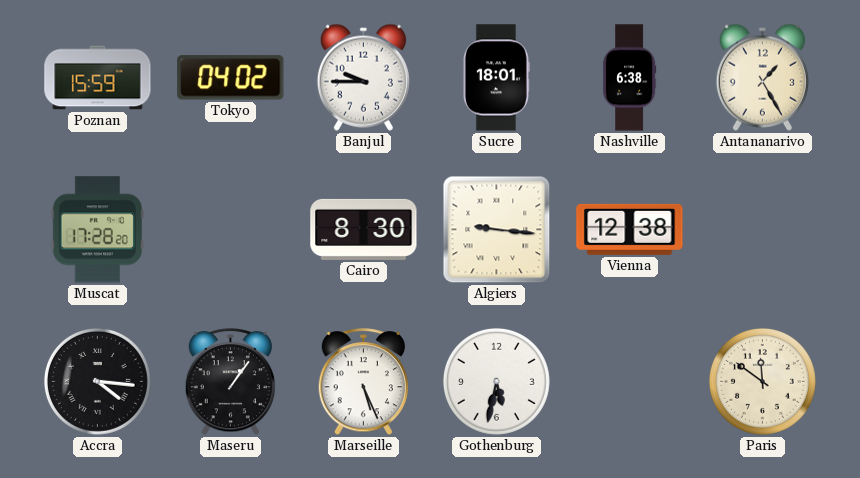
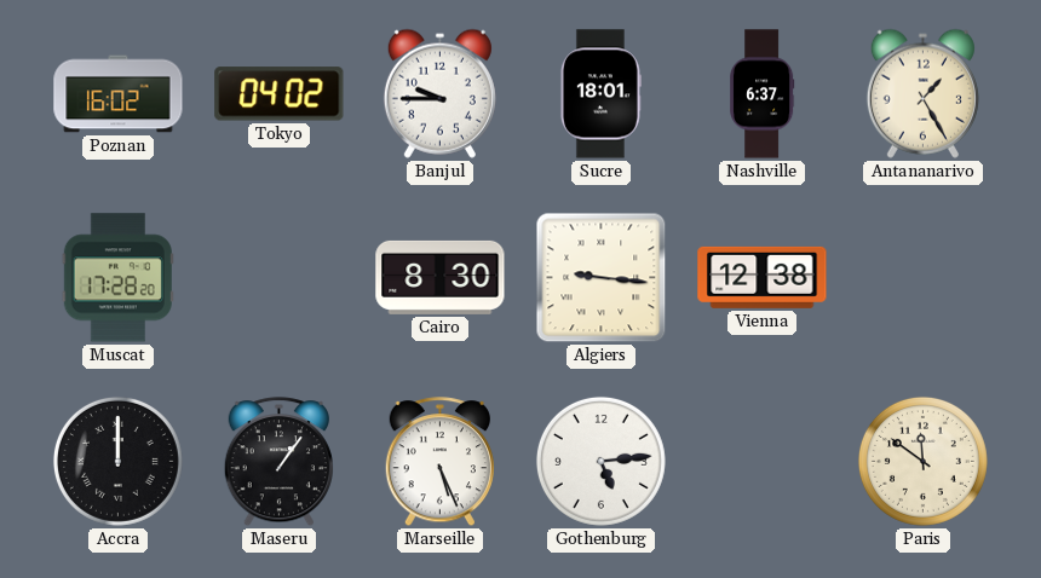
Poznan: 15:59 -> 16:02 (119, 94)
Nashville: 6:38 -> 6:37 (763, 94)
Accra: 4:16 -> 12:00 (117, 461)
Gothenburg: 5:32 -> 5:14 (600, 461)
